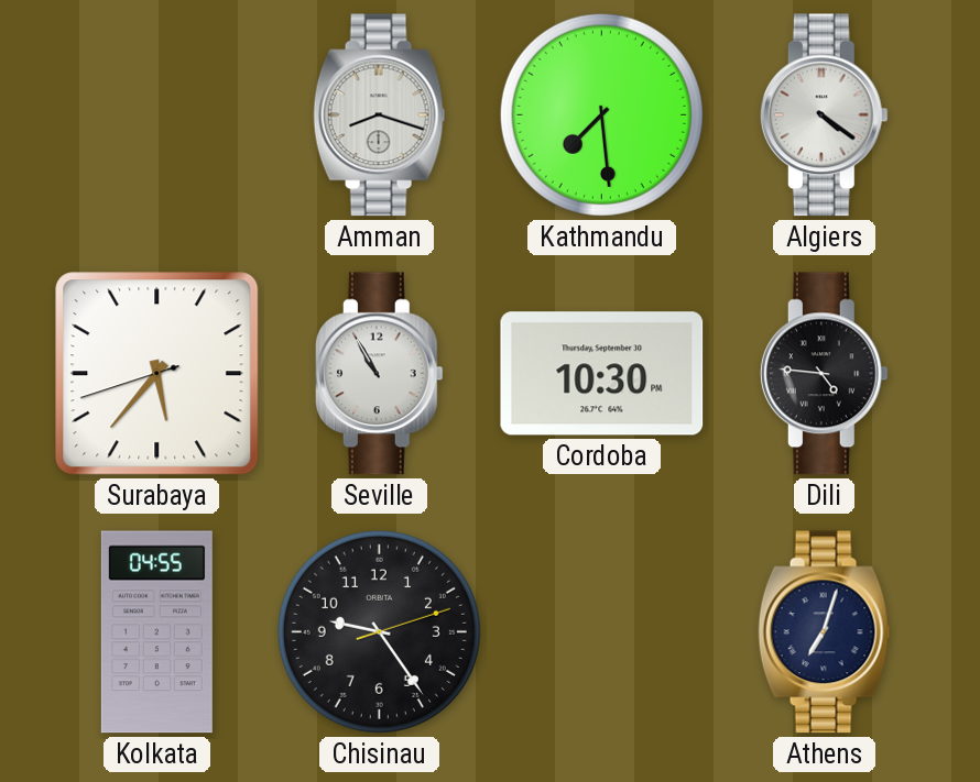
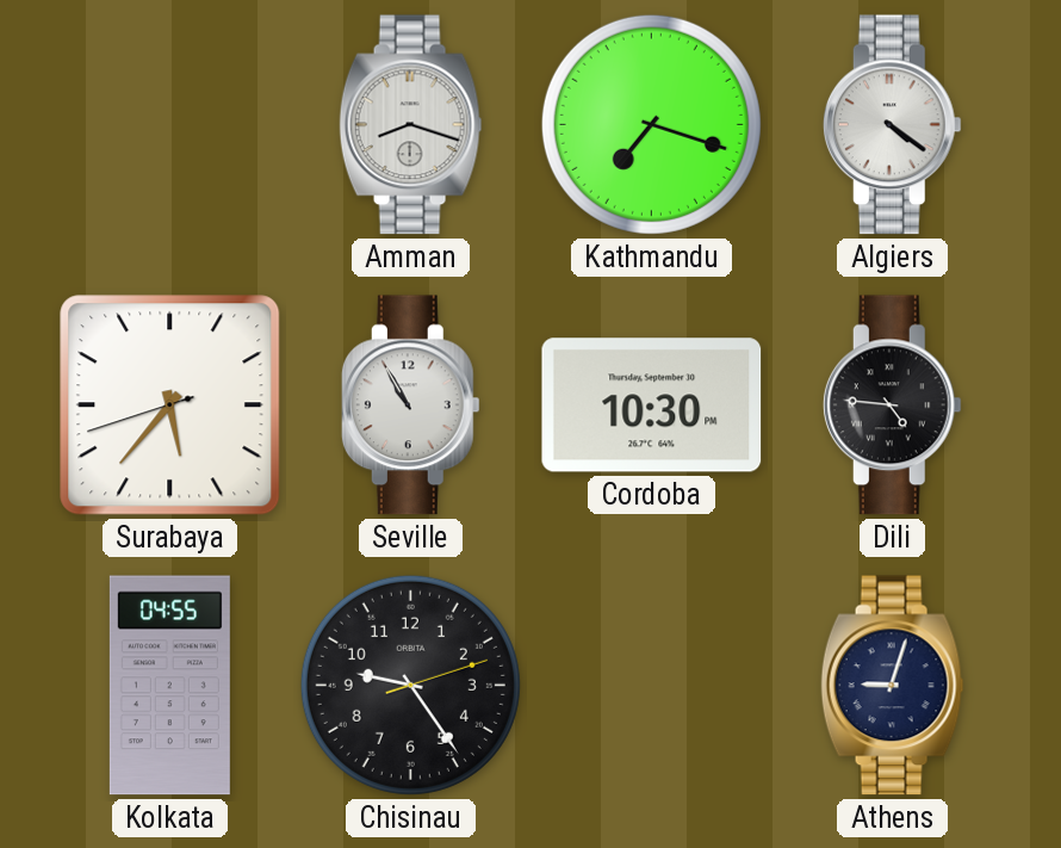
Kathmandu: 7:29 -> 7:18 (651, 124)
Athens: 7:03 -> 9:03 (893, 686)
